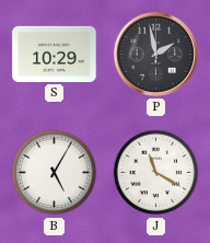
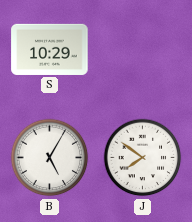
P: 1:58 -> none (155, 54)
J: 11:20 -> 7:51 (143, 158)
